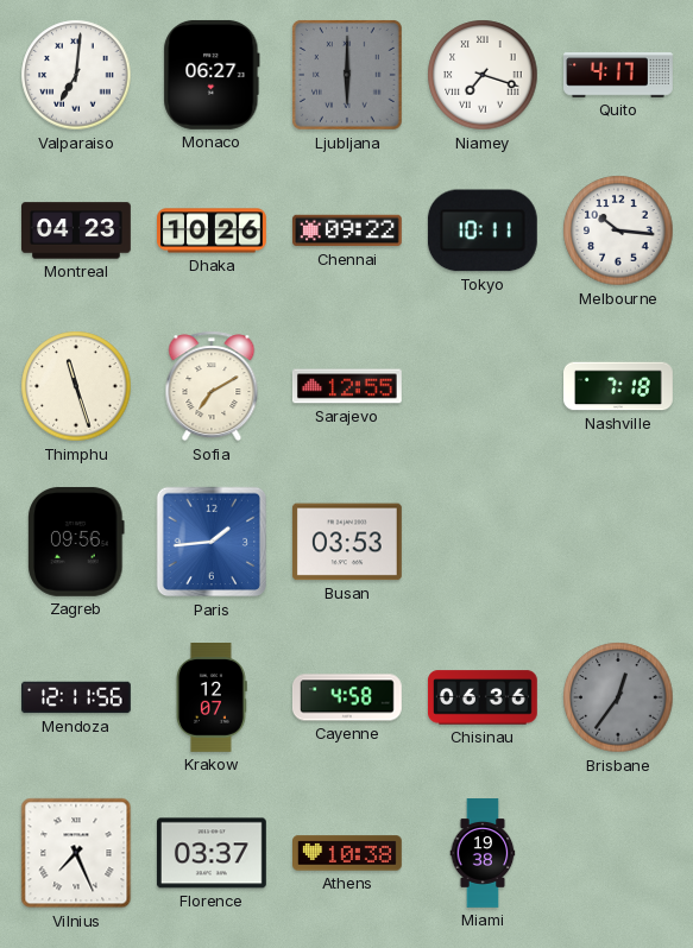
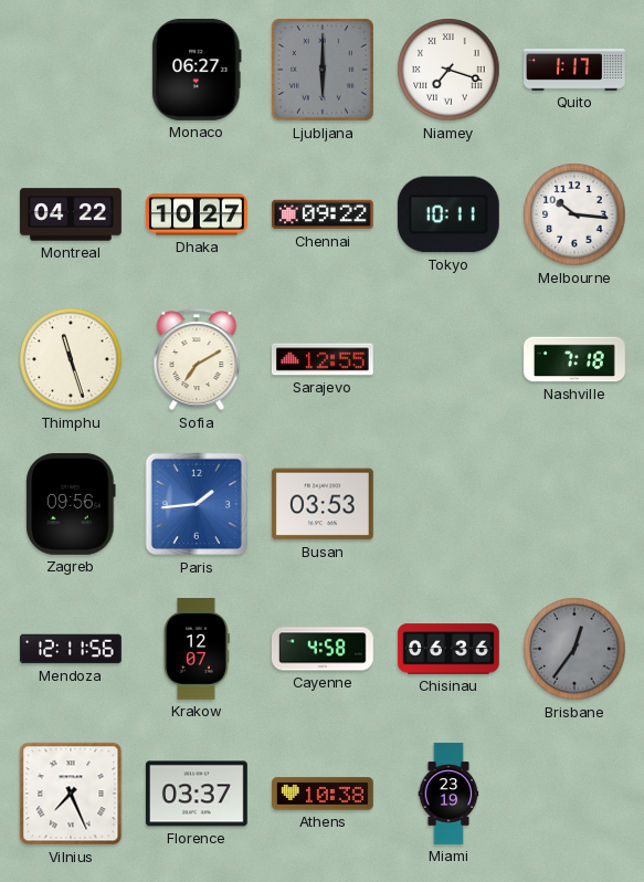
Valparaiso: 7:01 -> none (76, 75)
Quito: 4:17 -> 1:17 (576, 70)
Montreal: 04:23 -> 04:22 (72, 214)
Dhaka: 10:26 -> 10:27 (198, 214)
Miami: 19:38 -> 23:19 (448, 794)
